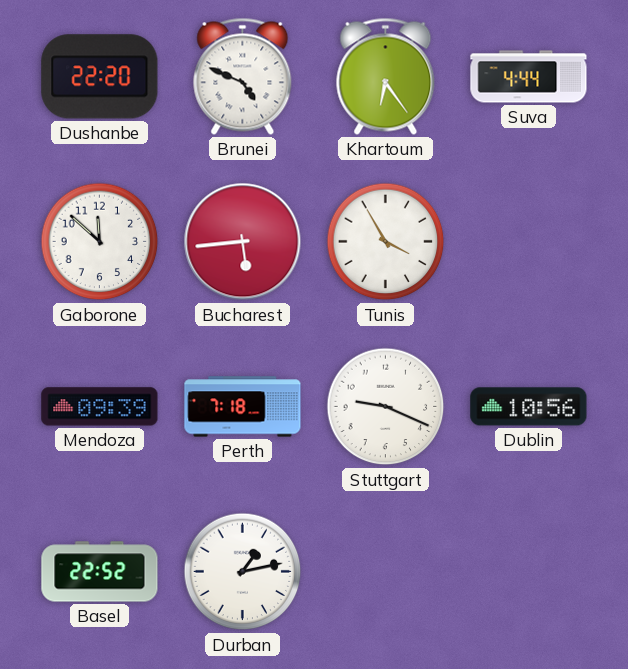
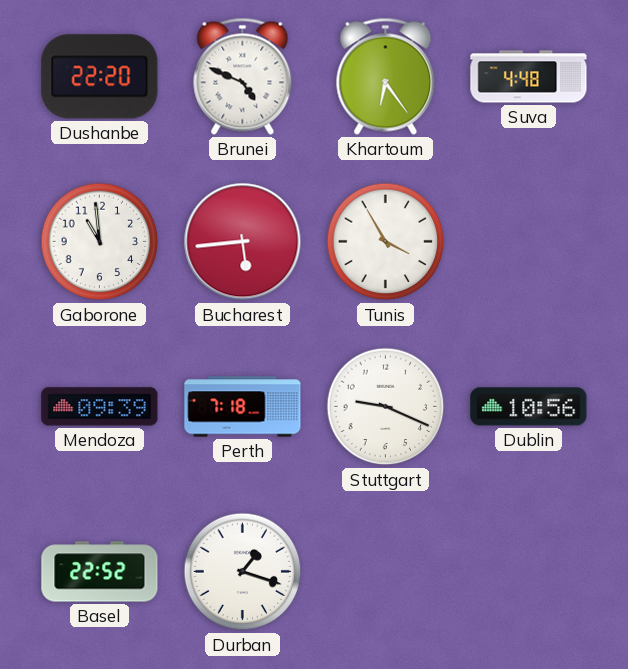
Suva: 4:44 -> 4:48 (529, 77)
Gaborone: 11:52 -> 10:59 (100, 242)
Durban: 1:13 -> 1:18 (243, 572)
